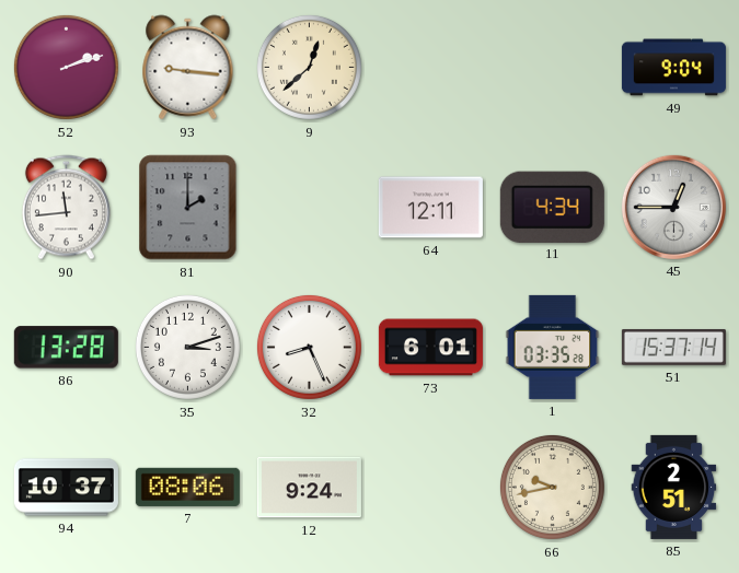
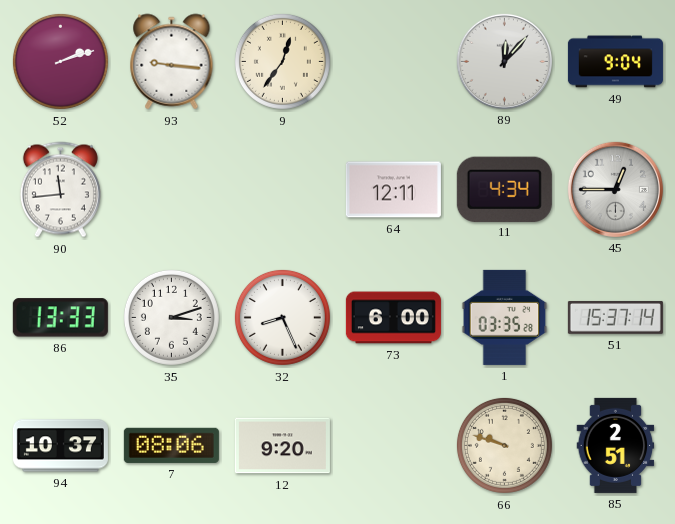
9: 12:38 -> 12:36 (282, 61)
89: none -> 12:07 (504, 61)
81: 2:00 -> none (188, 208)
86: 13:28 -> 13:33 (60, 318)
73: 6:01 -> 6:00 (393, 318)
12: 9:24 -> 9:20 (282, 446)
66: 9:43 -> 9:48 (504, 445)
